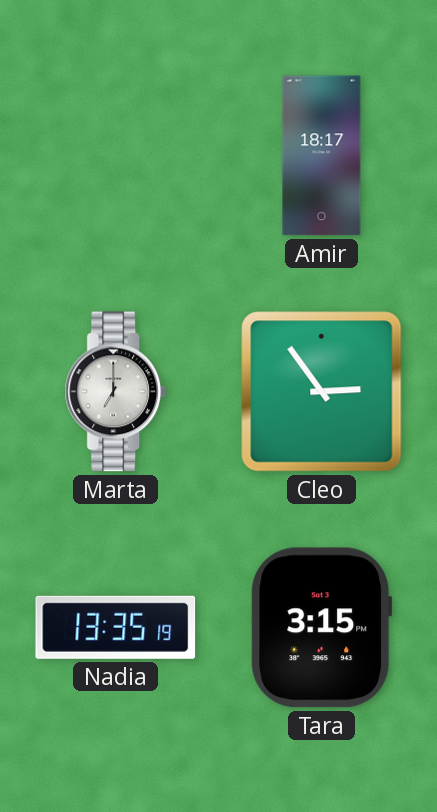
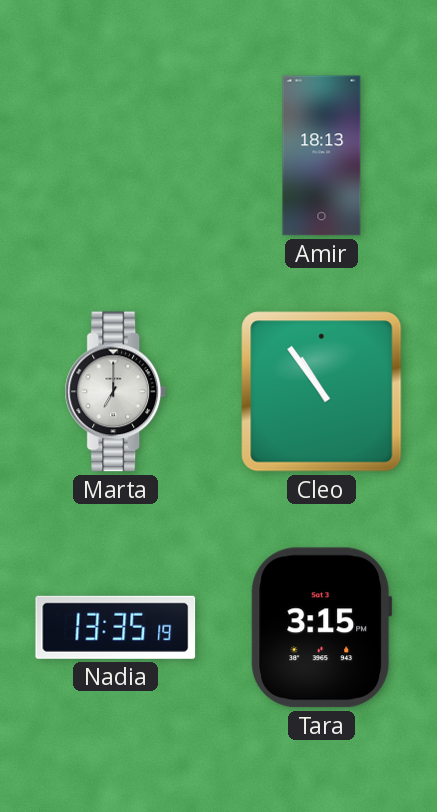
Amir: 18:17 -> 18:13 (322, 156)
Cleo: 2:54 -> 10:54 (322, 392)
